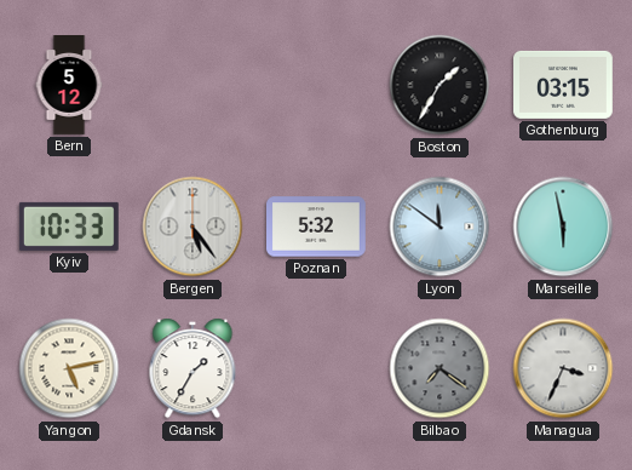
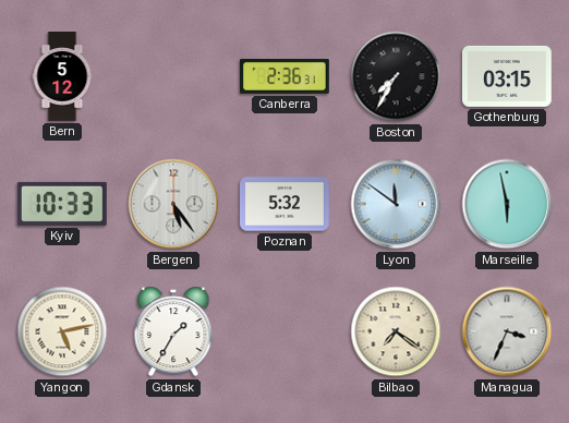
Canberra: none -> 2:36 (286, 76)
Boston: 1:35 -> 7:35 (396, 76)
Bilbao dial: grey -> cream (396, 331)
